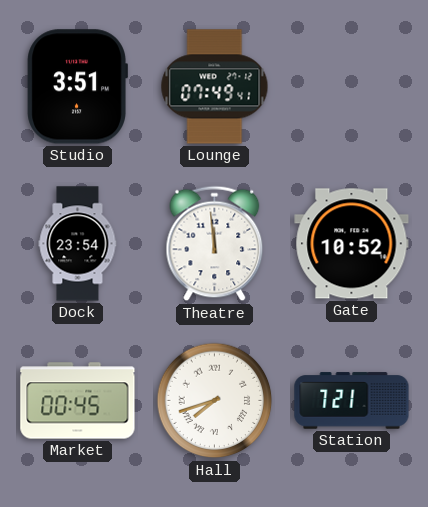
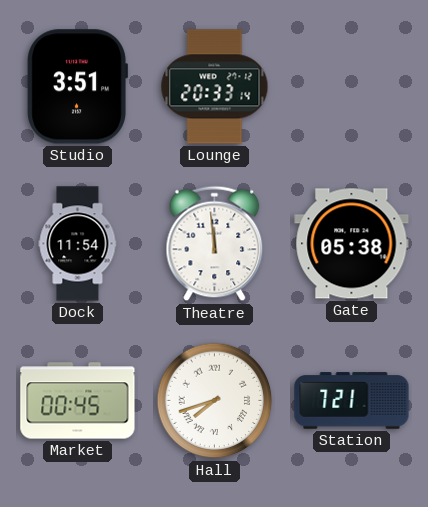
Lounge: 07:49 -> 20:33 (215, 87)
Dock: 23:54 -> 11:54 (78, 244)
Gate: 10:52 -> 05:38 (352, 244)
